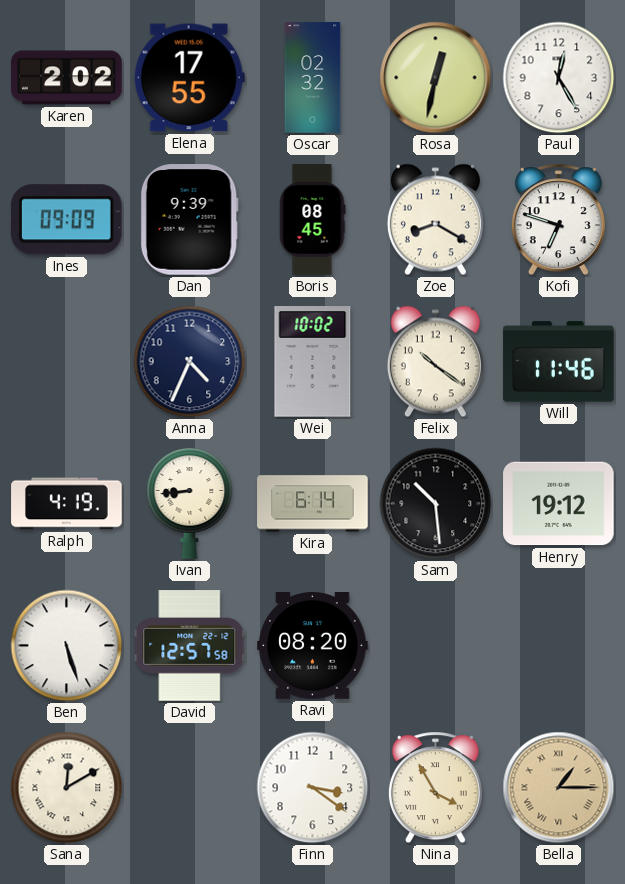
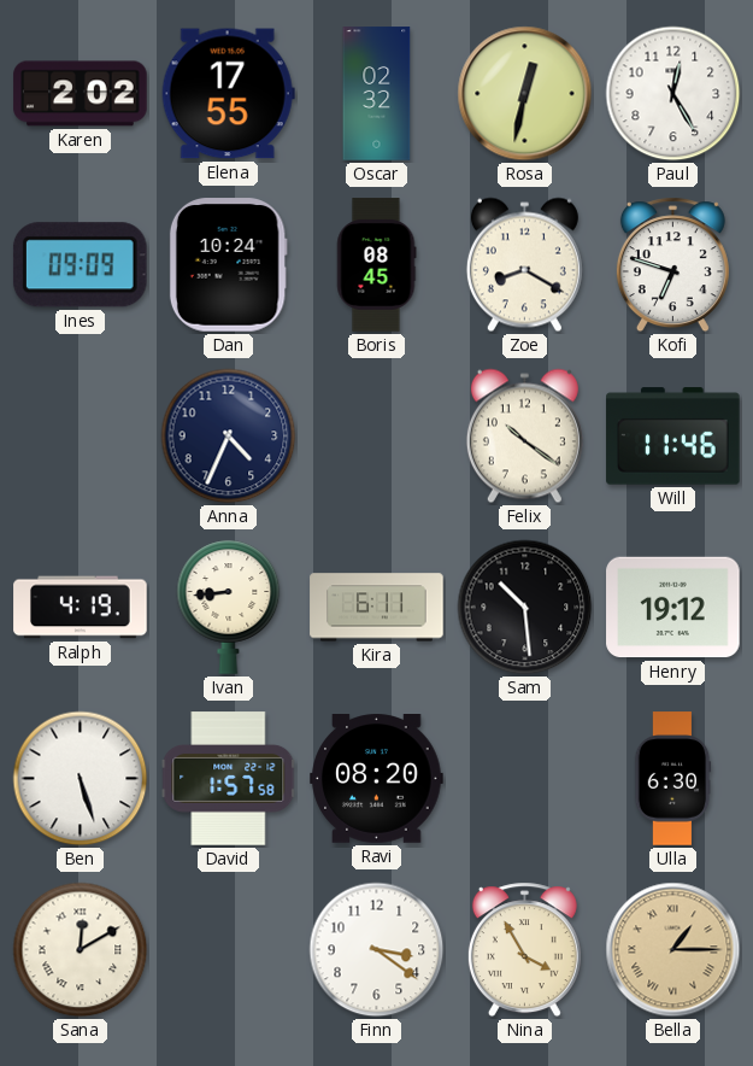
Dan: 9:39 -> 10:24 (228, 265)
Wei: 10:02 -> none (313, 362)
Kira: 6:14 -> 6:11 (377, 608)
David: 12:57 -> 1:57 (229, 779)
Ulla: none -> 6:30 (672, 779)
